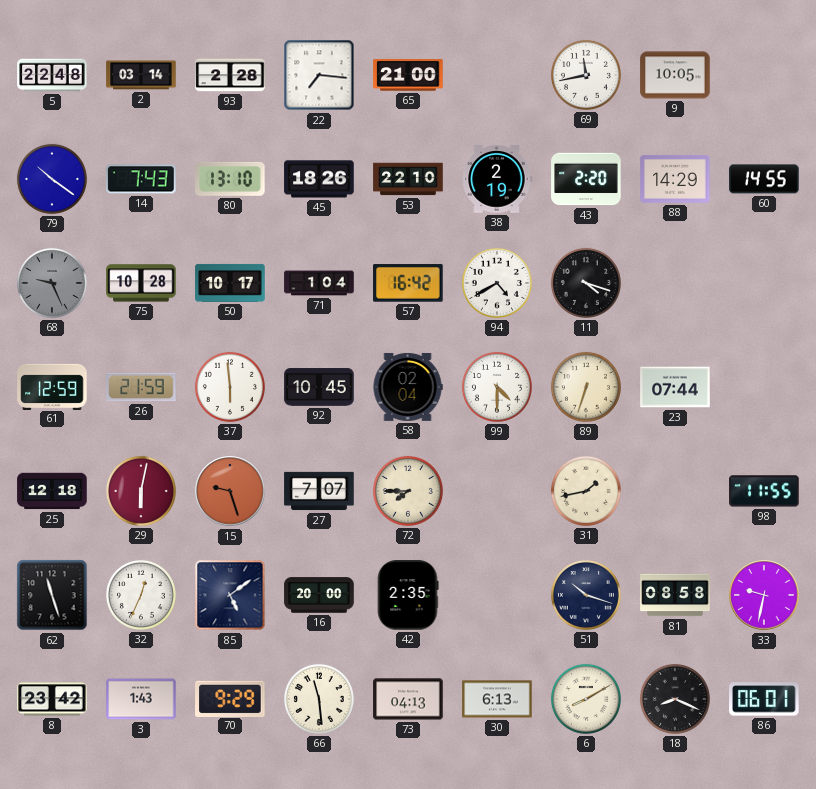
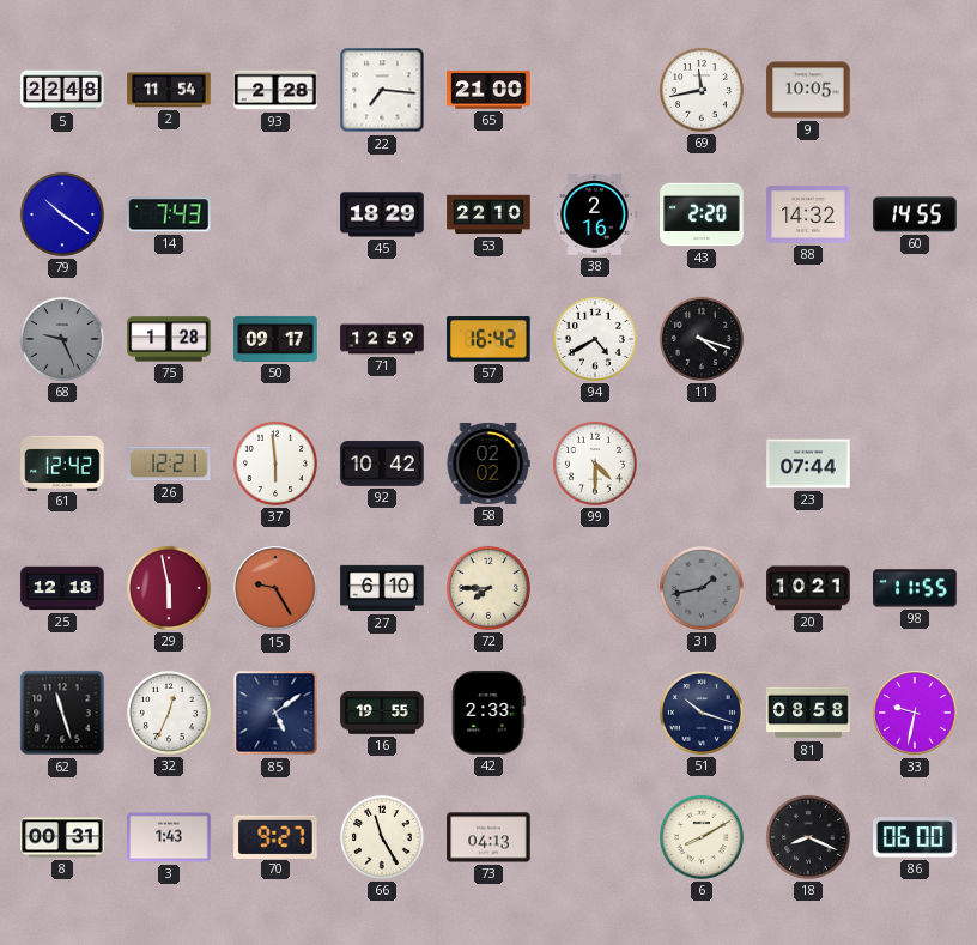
2: 03:14 -> 11:54 (169, 90)
80: 13:10 -> none (230, 179)
45: 18:26 -> 18:29 (382, 214)
38: 2:19 -> 2:16 (595, 214)
88: 14:29 -> 14:32 (808, 214)
75: 10:28 -> 1:28 (169, 339)
50: 10:17 -> 09:17 (275, 339)
71: 1:04 -> 12:59 (382, 339)
61: 12:59 -> 12:42 (62, 462)
26: 21:59 -> 12:21 (169, 464)
92: 10:45 -> 10:42 (382, 464)
58: 02:04 -> 02:02 (488, 464)
89: 6:33 -> none (586, 387)
29: 6:02 -> 5:58 (169, 588)
15: 9:27 -> 9:25 (275, 588)
27: 7:07 -> 6:10 (382, 588)
31 dial: cream -> grey (702, 588)
20: none -> 10:21 (808, 588)
16: 20:00 -> 19:55 (382, 713)
42: 2:35 -> 2:33 (488, 713)
8: 23:42 -> 00:31 (62, 837)
70: 9:29 -> 9:27 (275, 836)
66: 11:29 -> 11:25 (382, 837)
30: 6:13 -> none (497, 699)
86: 06:01 -> 06:00 (915, 837)
